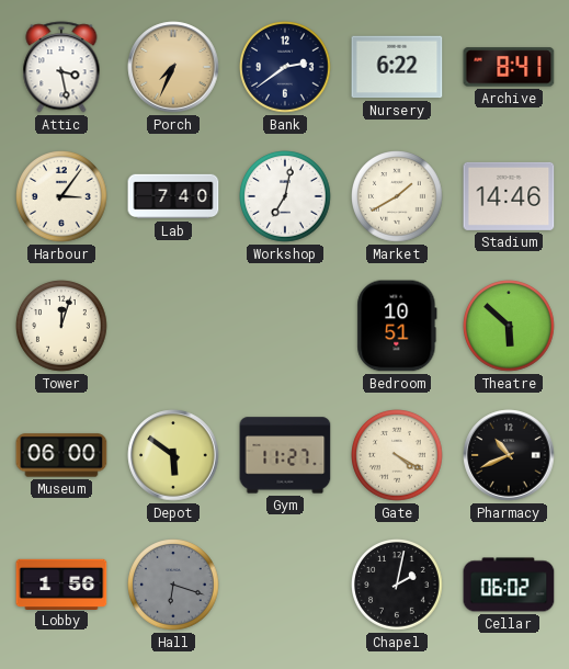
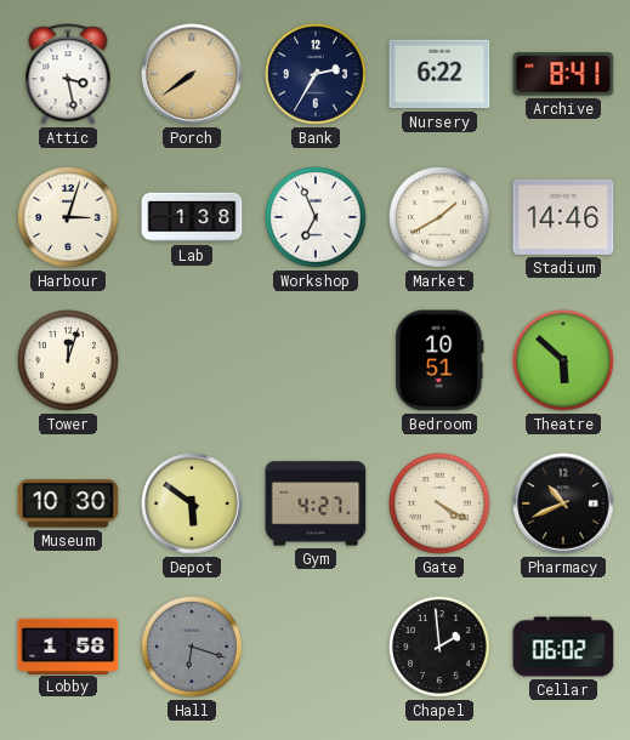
Porch: 7:34 -> 7:39 (192, 74)
Bank: 2:39 -> 2:35 (316, 75)
Harbour: 3:06 -> 3:03 (68, 218)
Lab: 7:40 -> 1:38 (192, 217)
Workshop: 7:02 -> 6:56 (316, 218)
Museum: 06:00 -> 10:30 (68, 503)
Gym: 11:27 -> 4:27 (316, 503)
Lobby: 1:56 -> 1:58 (68, 645)
Chapel: 2:02 -> 1:59 (439, 648)
